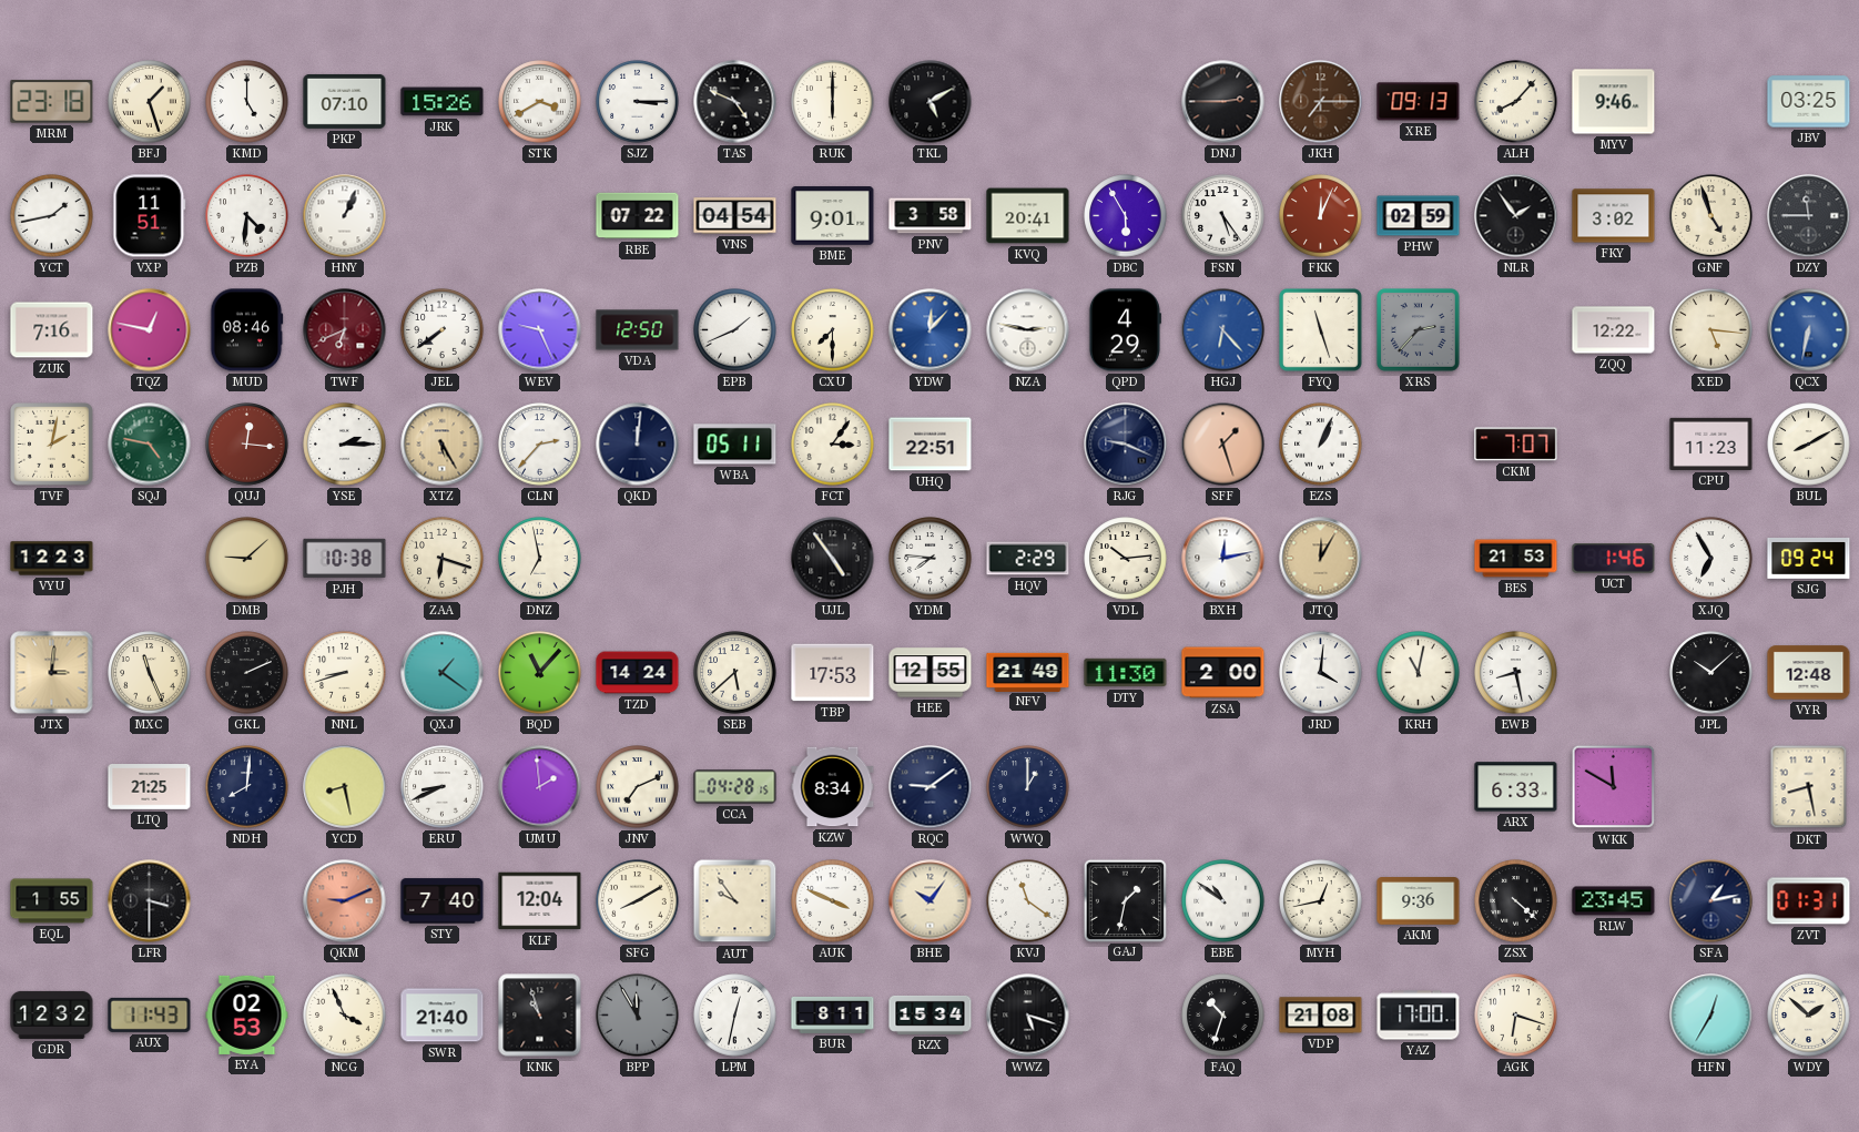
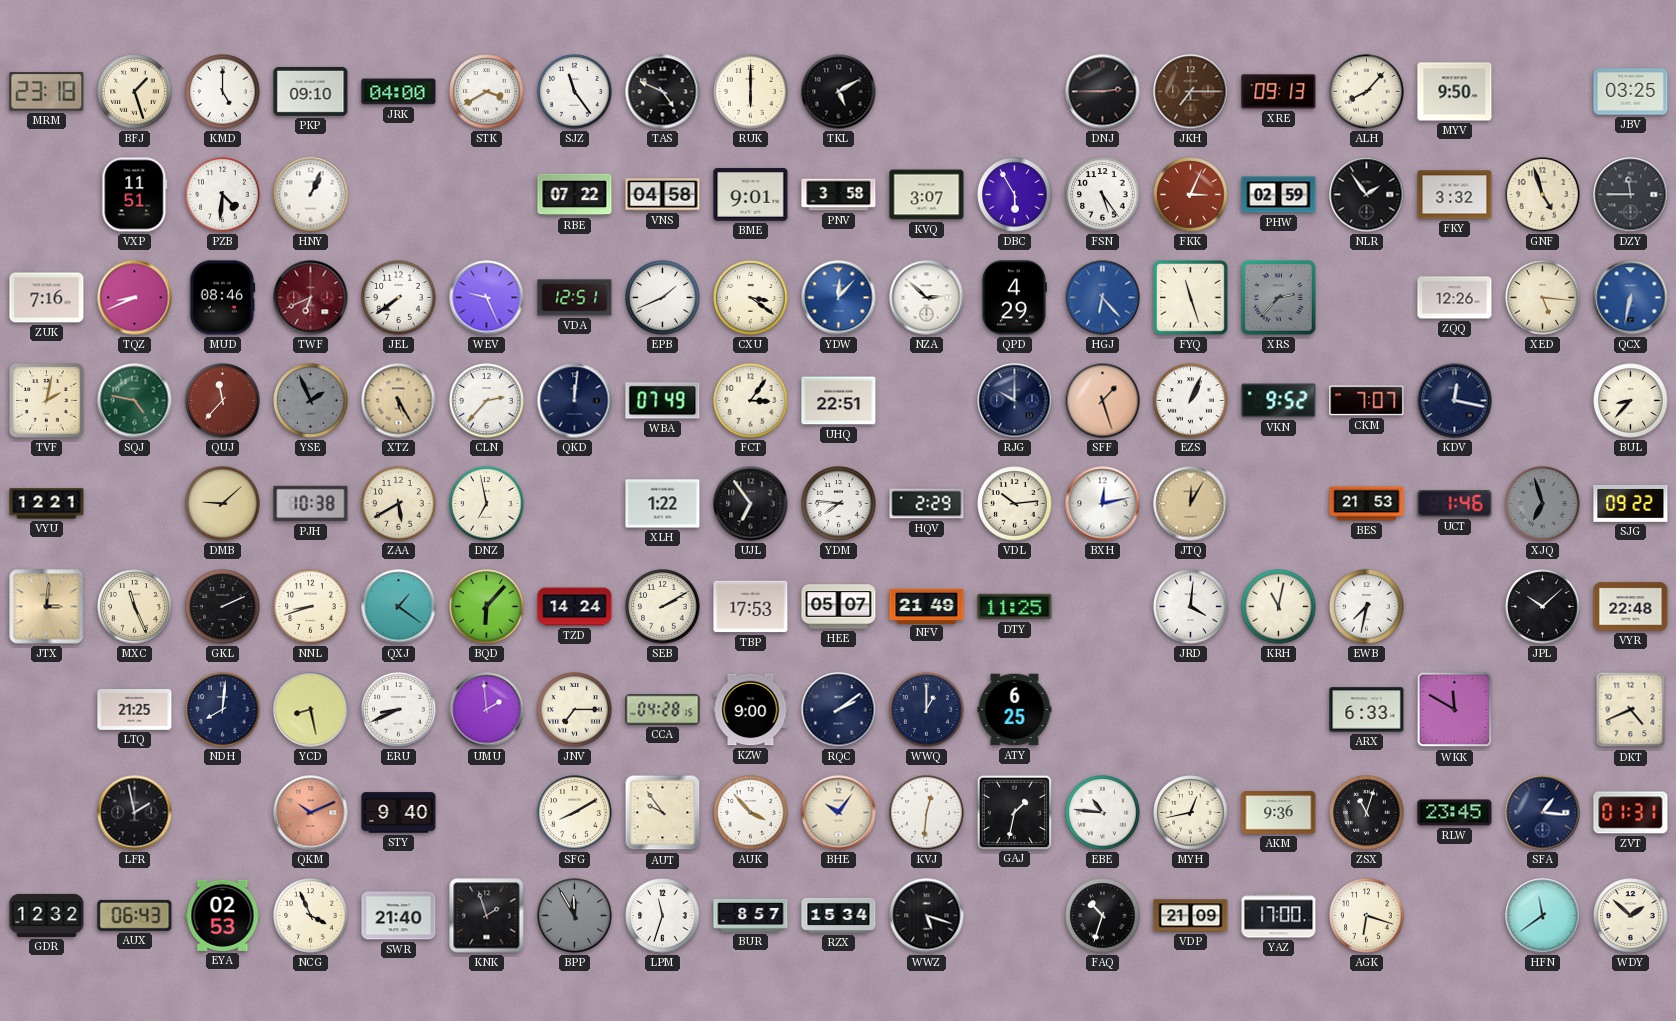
PKP: 07:10 -> 09:10 (311, 91)
JRK: 15:26 -> 04:00 (399, 92)
SJZ: 3:15 -> 11:24 (575, 92)
MYV: 9:46 -> 9:50 (1455, 92)
YCT: 1:43 -> none (52, 216)
VNS: 04:54 -> 04:58 (663, 195)
KVQ: 20:41 -> 3:07 (927, 195)
FKK: 12:04 -> 3:04 (1191, 195)
FKY: 3:02 -> 3:32 (1455, 195)
TQZ: 12:47 -> 8:41 (135, 298)
VDA: 12:50 -> 12:51 (575, 298)
CXU: 7:30 -> 3:21 (751, 298)
NZA: 2:47 -> 2:52 (927, 298)
ZQQ: 12:22 -> 12:26 (1455, 298)
QUJ: 12:16 -> 11:37 (223, 401)
YSE: 2:15 -> 1:56 (311, 401)
YSE dial: white -> grey (311, 401)
WBA: 05:11 -> 07:49 (663, 401)
RJG: 9:19 -> 10:00 (1015, 401)
VKN: none -> 9:52 (1279, 401)
KDV: none -> 12:17 (1455, 401)
CPU: 11:23 -> none (1711, 443)
BUL: 8:10 -> 8:37 (1631, 401)
VYU: 12:23 -> 12:21 (47, 504)
ZAA: 6:18 -> 5:40 (399, 504)
XLH: none -> 1:22 (663, 504)
UJL: 4:54 -> 6:54 (751, 504)
XJQ: 6:55 -> 6:57 (1543, 504)
XJQ dial: white -> grey (1543, 504)
SJG: 09:24 -> 09:22 (1631, 504)
BQD: 11:07 -> 6:07 (487, 607)
SEB: 5:38 -> 2:10 (663, 607)
HEE: 12:55 -> 05:07 (839, 607)
DTY: 11:30 -> 11:25 (1015, 607)
ZSA: 2:00 -> none (1223, 673)
EWB: 8:28 -> 7:32 (1367, 607)
VYR: 12:48 -> 22:48 (1631, 607)
JNV: 7:11 -> 7:15 (575, 710)
KZW: 8:34 -> 9:00 (751, 710)
RQC: 9:09 -> 2:09 (839, 710)
ATY: none -> 6:25 (1015, 710)
DKT: 8:28 -> 4:41 (1631, 710)
EQL: 1:55 -> none (52, 901)
LFR: 3:30 -> 1:58 (135, 813)
QKM: 9:11 -> 10:11 (311, 813)
STY: 7:40 -> 9:40 (399, 813)
KLF: 12:04 -> none (540, 901)
AUK: 3:49 -> 3:53 (751, 813)
KVJ: 11:21 -> 12:31 (927, 813)
EBE: 10:51 -> 10:46 (1103, 813)
ZSX: 4:22 -> 11:03 (1367, 813)
SFA: 1:13 -> 1:16 (1543, 813)
AUX: 11:43 -> 06:43 (135, 915)
KNK: 10:57 -> 1:57 (487, 916)
LPM: 12:32 -> 11:33 (663, 916)
BUR: 8:11 -> 8:57 (751, 915)
VDP: 21:08 -> 21:09 (1191, 916)
HFN: 12:35 -> 11:39 (1543, 916)
